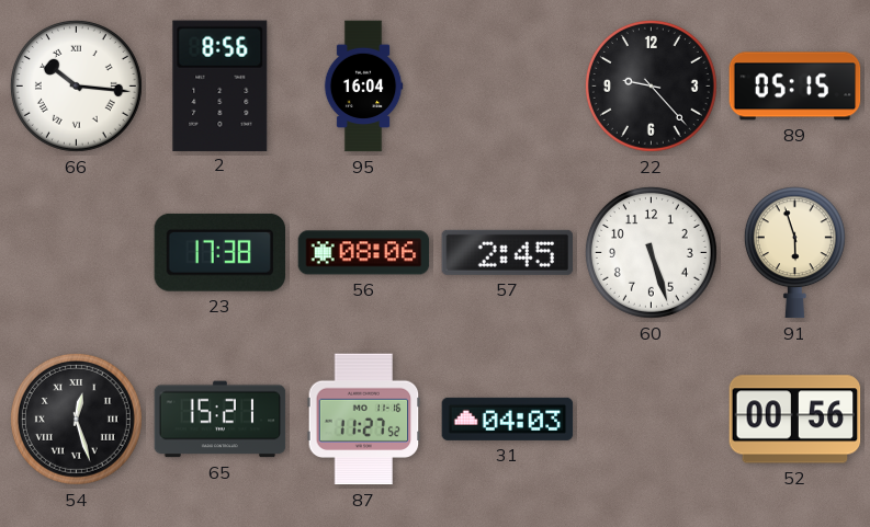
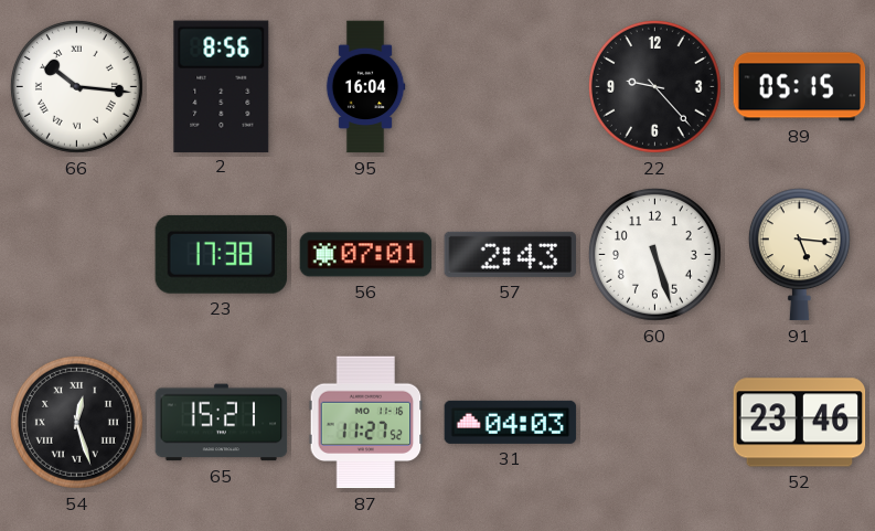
56: 08:06 -> 07:01 (366, 255)
57: 2:45 -> 2:43 (511, 254)
91: 5:57 -> 5:16 (799, 255)
52: 00:56 -> 23:46 (800, 423)
